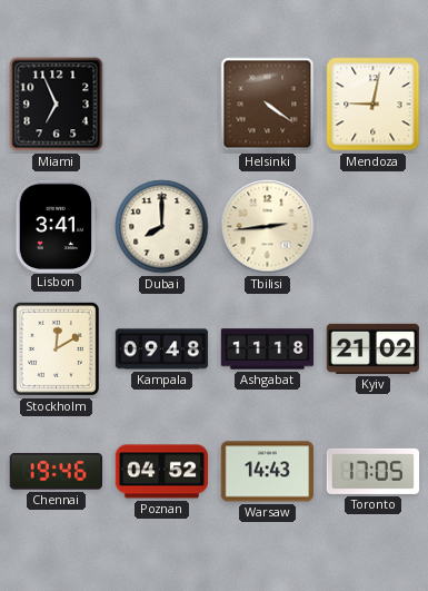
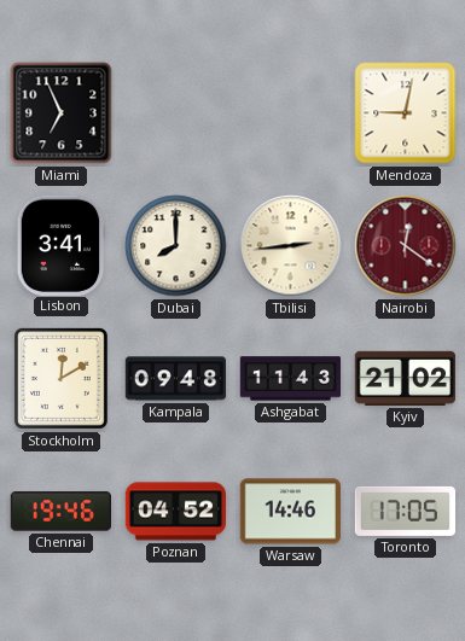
Helsinki: 4:21 -> none (268, 105)
Nairobi: none -> 12:21 (406, 246)
Ashgabat: 11:18 -> 11:43 (291, 379)
Warsaw: 14:43 -> 14:46 (290, 512)
